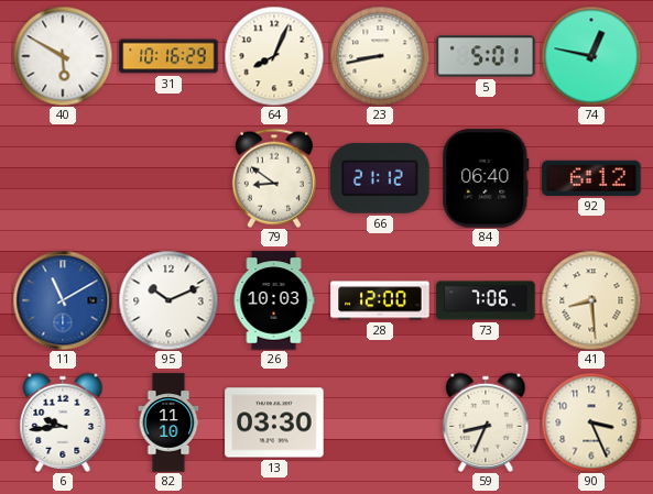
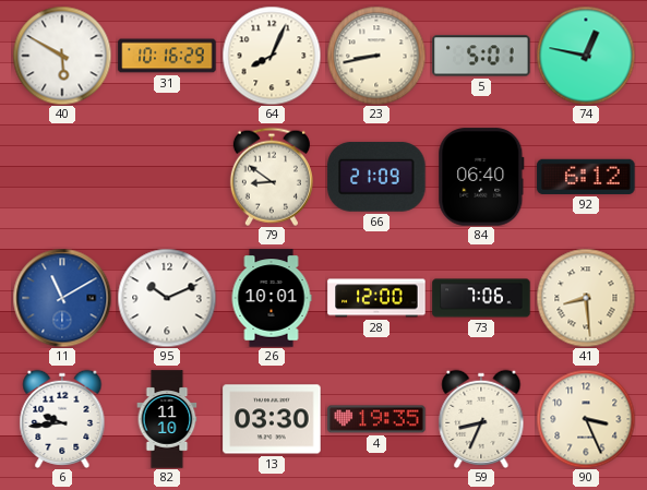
66: 21:12 -> 21:09 (376, 177)
26: 10:03 -> 10:01 (272, 298)
4: none -> 19:35 (376, 419)
